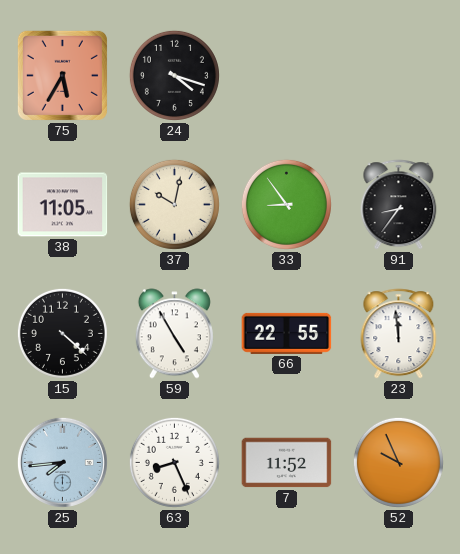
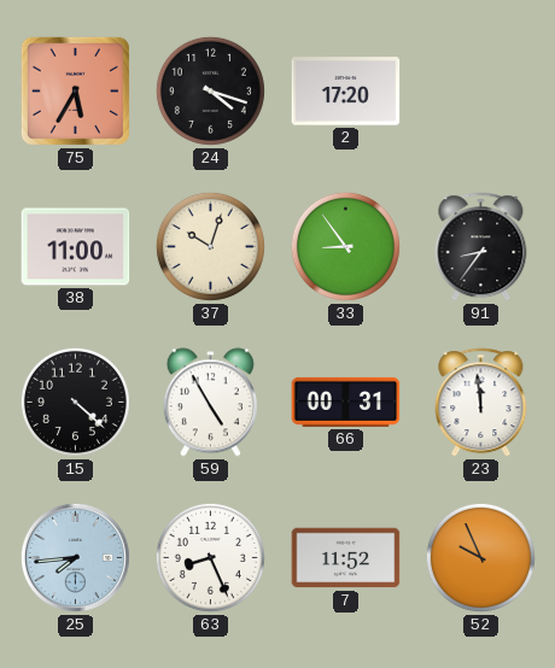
2: none -> 17:20 (346, 92)
38: 11:05 -> 11:00 (76, 247)
37: 10:02 -> 10:03 (210, 246)
66: 22:55 -> 00:31 (346, 402)
